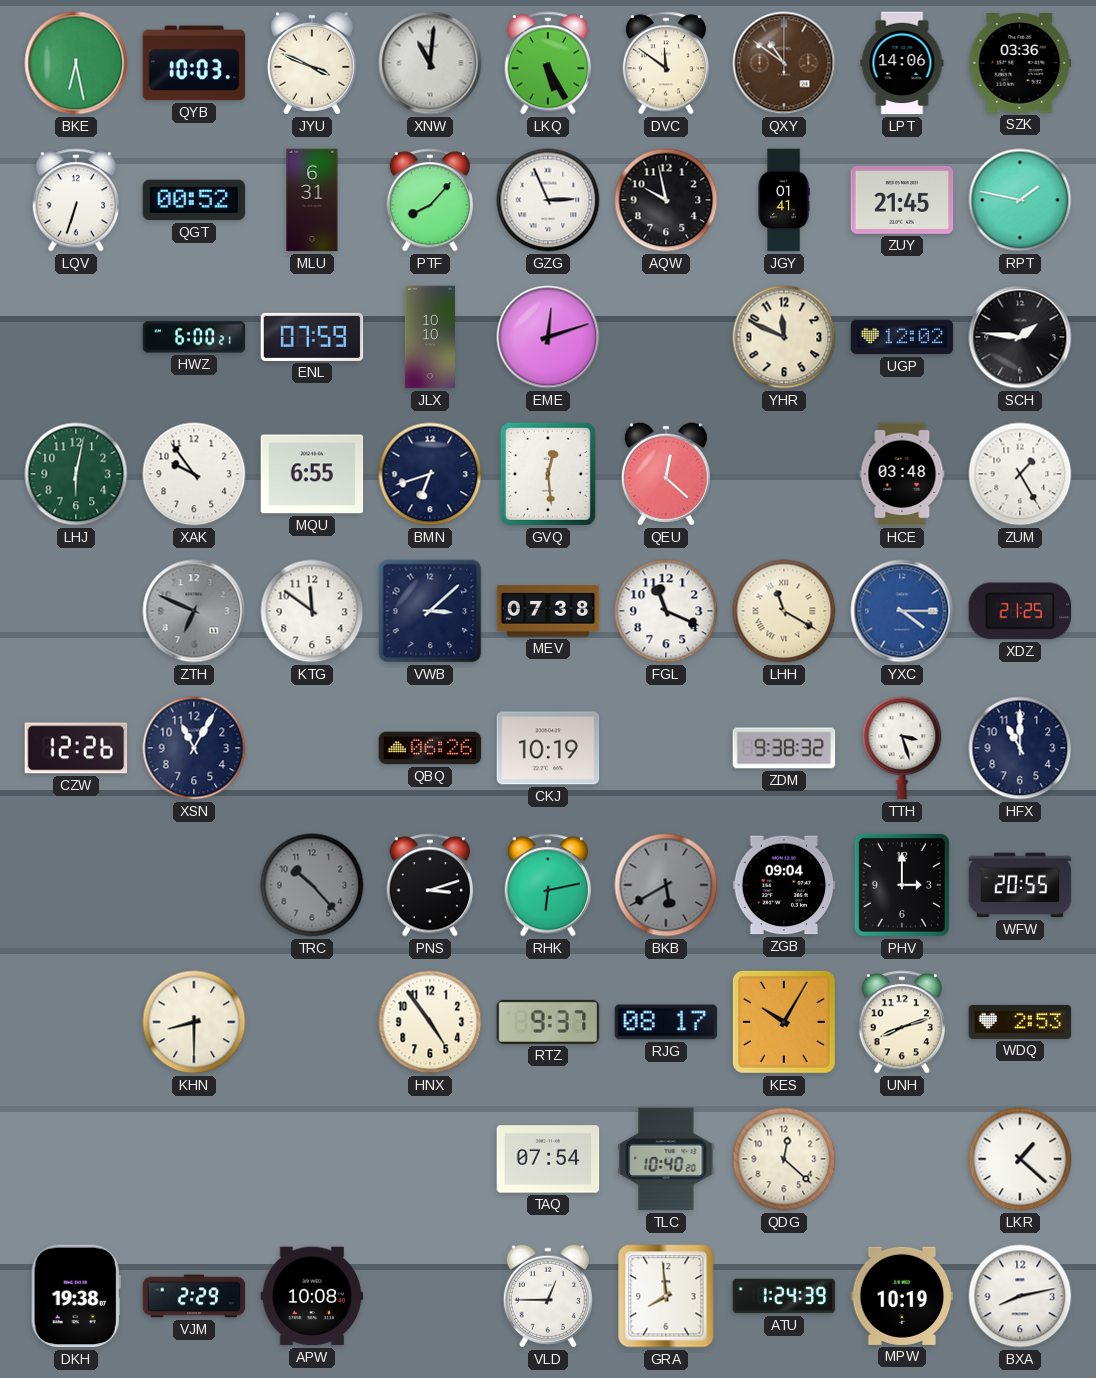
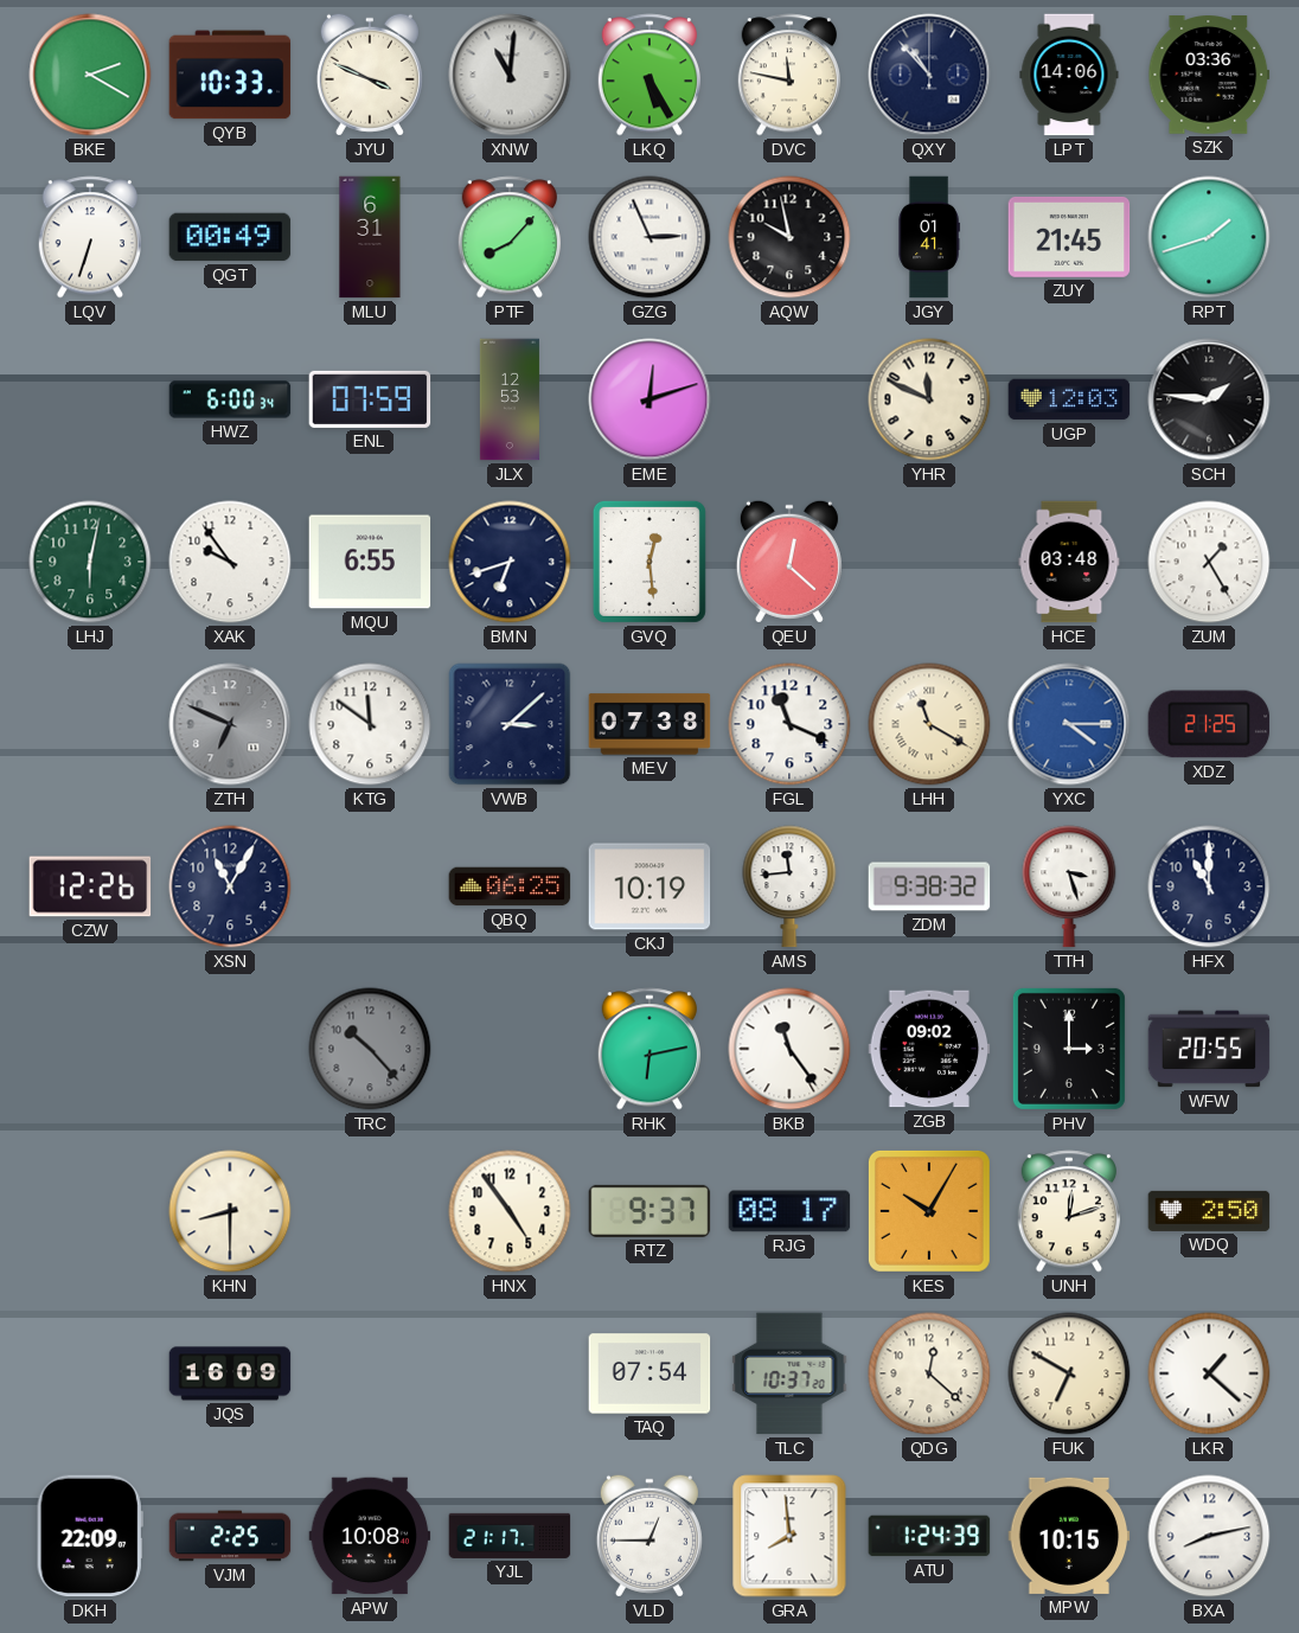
BKE: 6:28 -> 2:20 (90, 75)
QYB: 10:03 -> 10:33 (230, 75)
DVC: 11:51 -> 11:47 (788, 75)
QXY: 10:51 -> 10:53 (929, 75)
QXY dial: brown -> navy (929, 75)
QGT: 00:52 -> 00:49 (230, 237)
RPT: 1:47 -> 1:42 (1209, 237)
HWZ: 6:00:21 -> 6:00:34 (230, 399)
JLX: 10:10 -> 12:53 (510, 399)
UGP: 12:02 -> 12:03 (1069, 399)
QBQ: 06:26 -> 06:25 (510, 886)
AMS: none -> 11:44 (789, 886)
PNS: 3:12 -> none (429, 885)
BKB: 5:40 -> 11:24 (789, 1049)
BKB dial: grey -> white (789, 1049)
ZGB: 09:04 -> 09:02 (929, 1049)
UNH: 8:12 -> 12:12 (1068, 1211)
WDQ: 2:53 -> 2:50 (1209, 1211)
JQS: none -> 16:09 (230, 1373)
TLC: 10:40 -> 10:37 (789, 1373)
FUK: none -> 6:50 (1069, 1373)
DKH: 19:38 -> 22:09 (90, 1536)
VJM: 2:29 -> 2:25 (230, 1536)
YJL: none -> 21:17 (510, 1536)
MPW: 10:19 -> 10:15 (1069, 1536)
